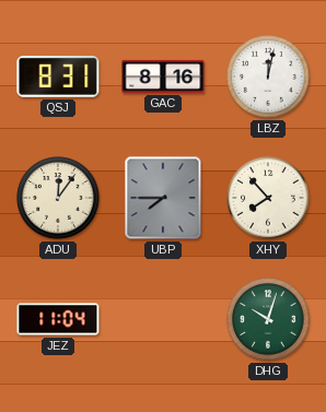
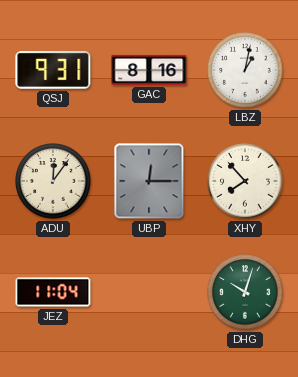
QSJ: 8:31 -> 9:31 (53, 71)
LBZ: 12:02 -> 1:02 (245, 70)
UBP: 7:45 -> 12:15 (149, 181)
